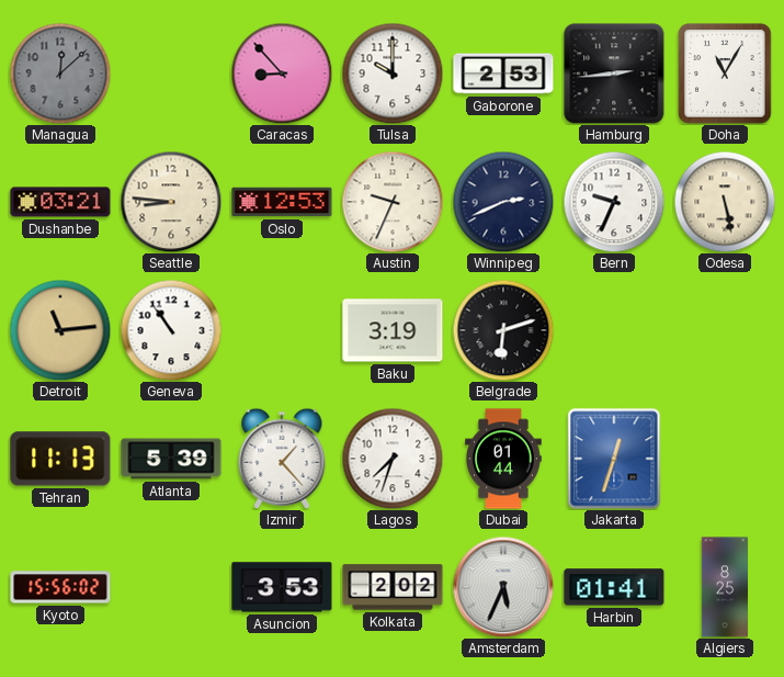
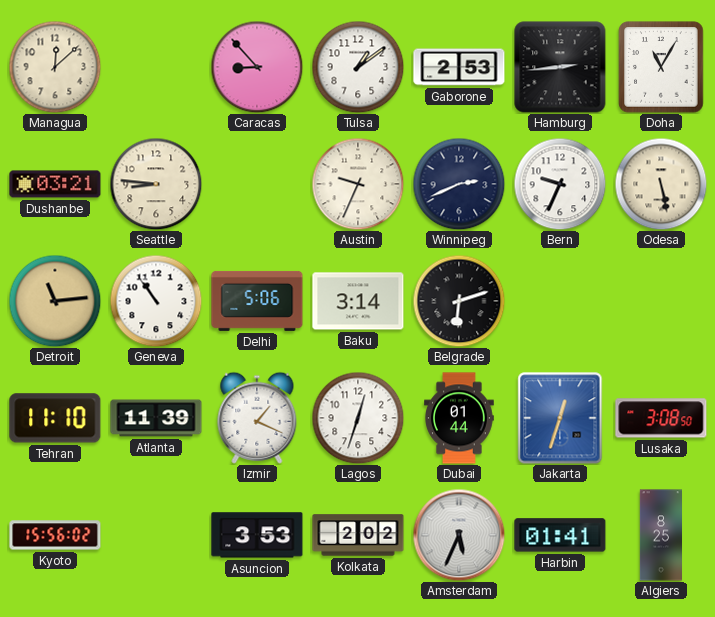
Managua dial: grey -> cream (55, 67)
Tulsa: 10:00 -> 1:09 (358, 67)
Oslo: 12:53 -> none (282, 202)
Delhi: none -> 5:06 (257, 301)
Baku: 3:19 -> 3:14 (358, 301)
Tehran: 11:13 -> 11:10 (55, 418)
Atlanta: 5:39 -> 11:39 (156, 418)
Izmir: 1:23 -> 1:19 (257, 418)
Lagos: 7:33 -> 12:33 (358, 418)
Lusaka: none -> 3:08 (661, 418)
